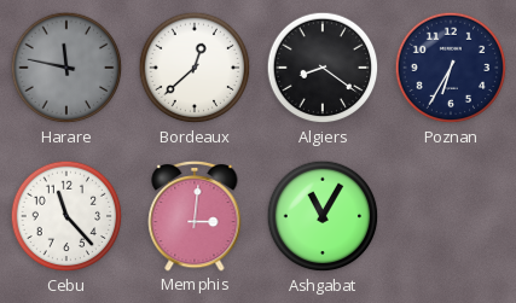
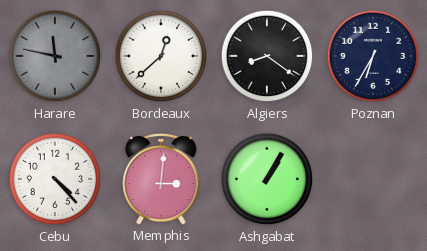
Cebu: 11:23 -> 4:23 (55, 179)
Ashgabat: 11:05 -> 1:05 (267, 179)
